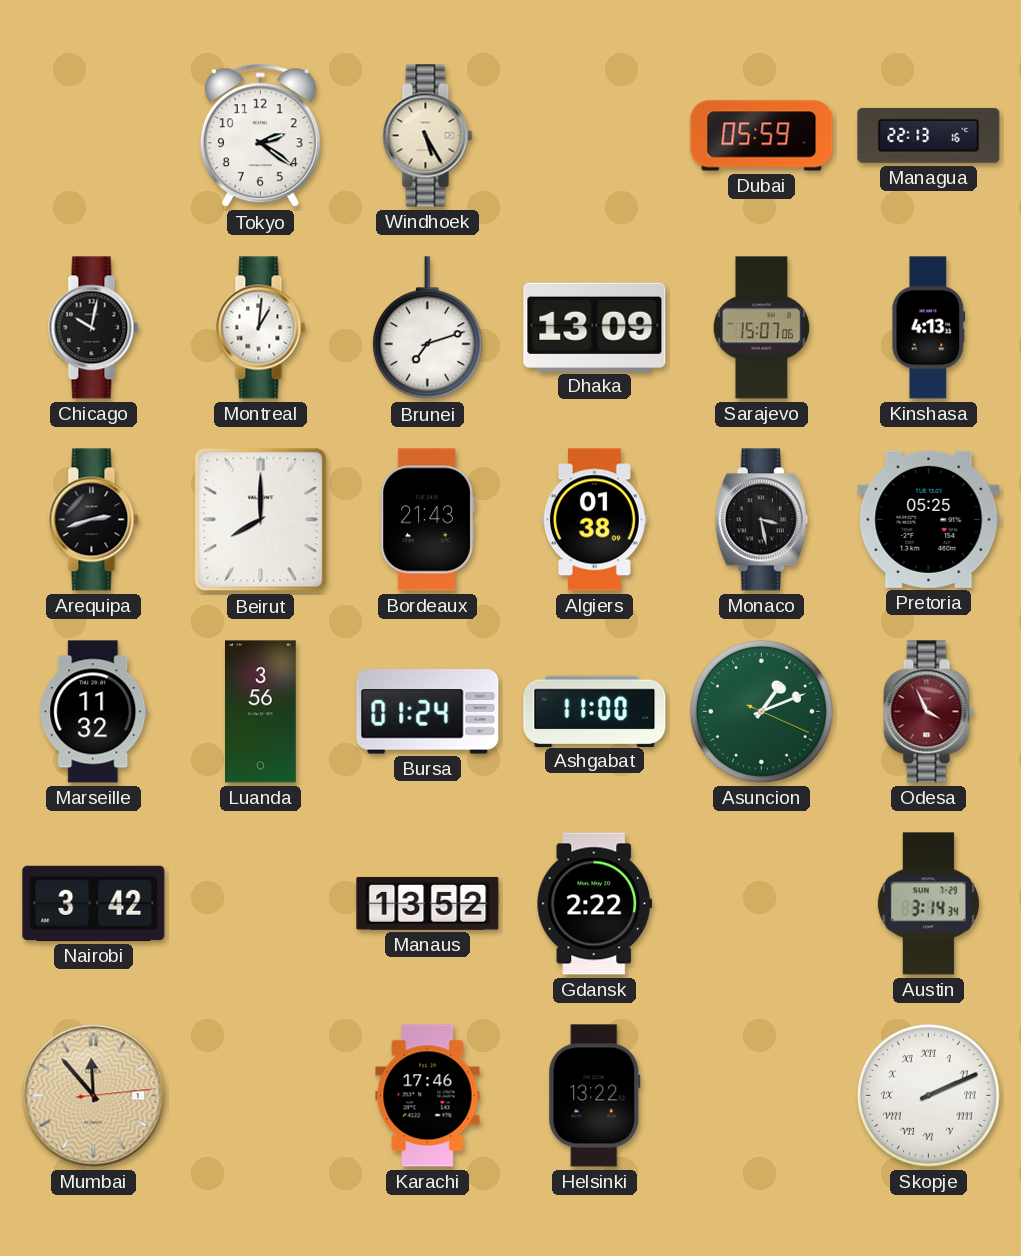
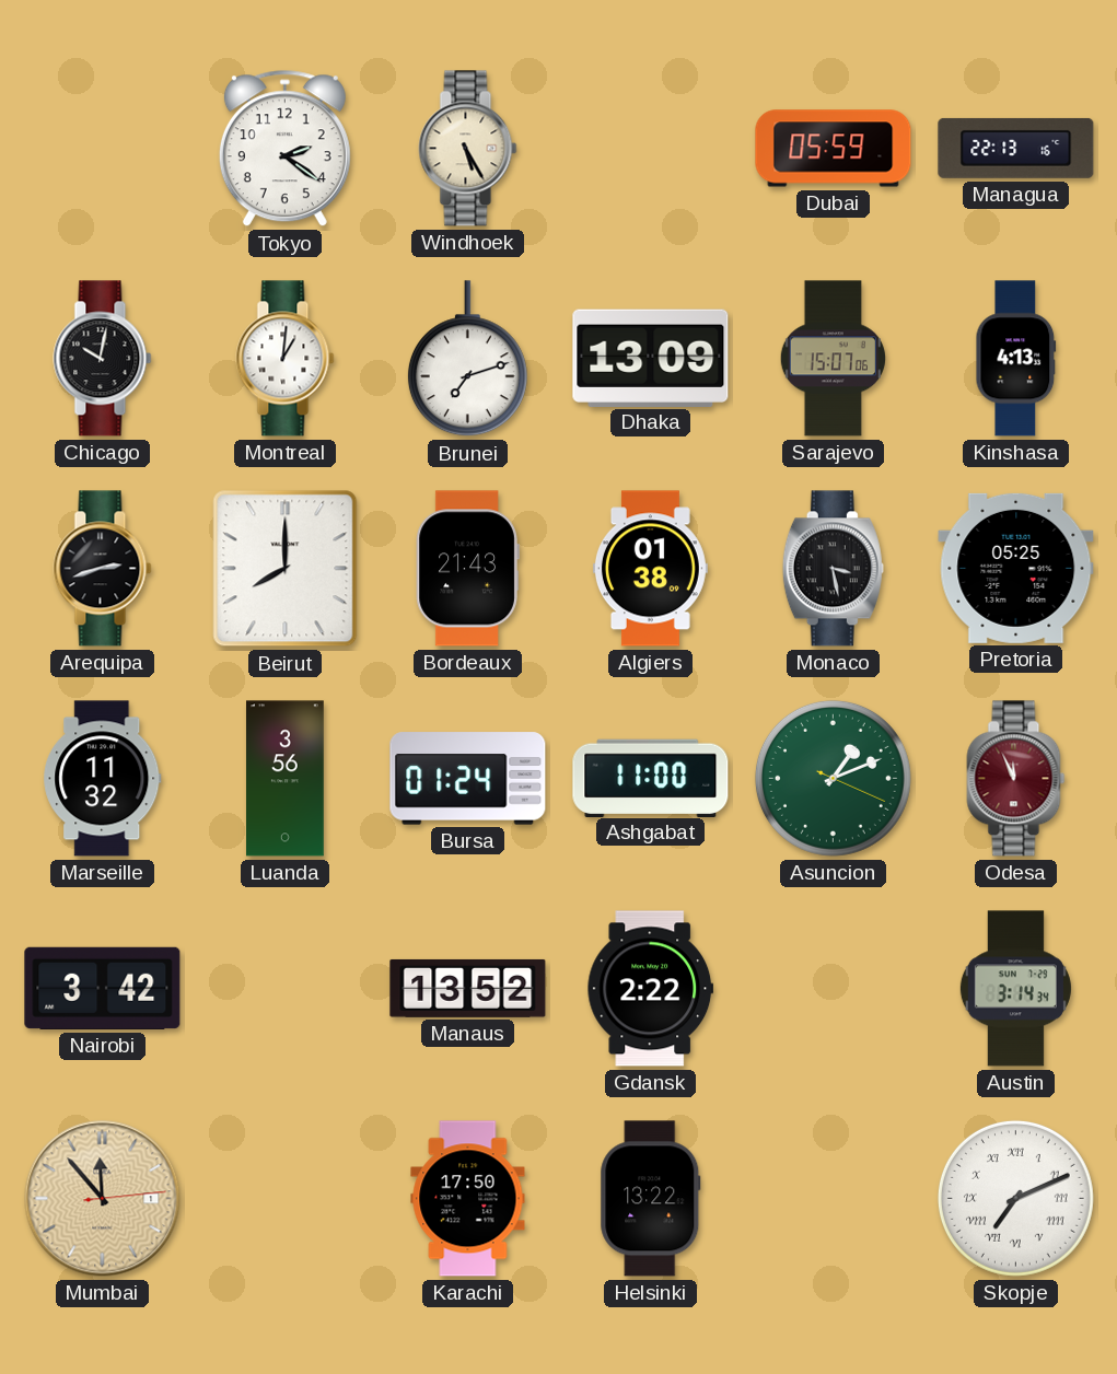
Odesa: 3:56 -> 11:56 (1016, 779)
Karachi: 17:46 -> 17:50 (468, 1199)
Skopje: 2:11 -> 7:11 (1015, 1198)
